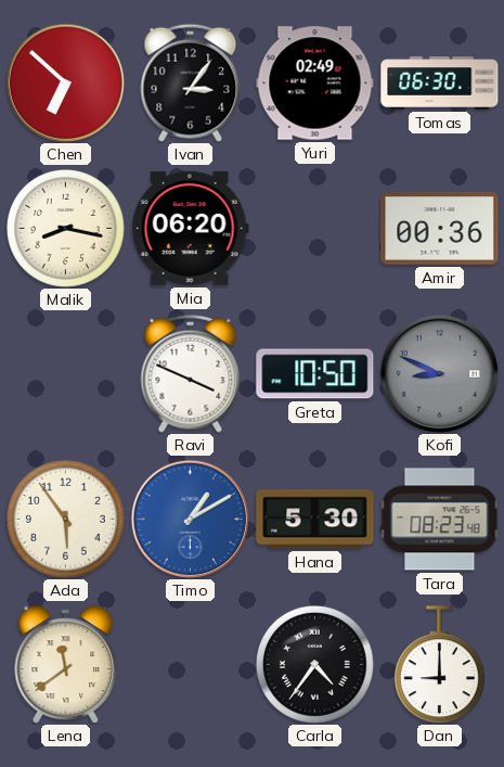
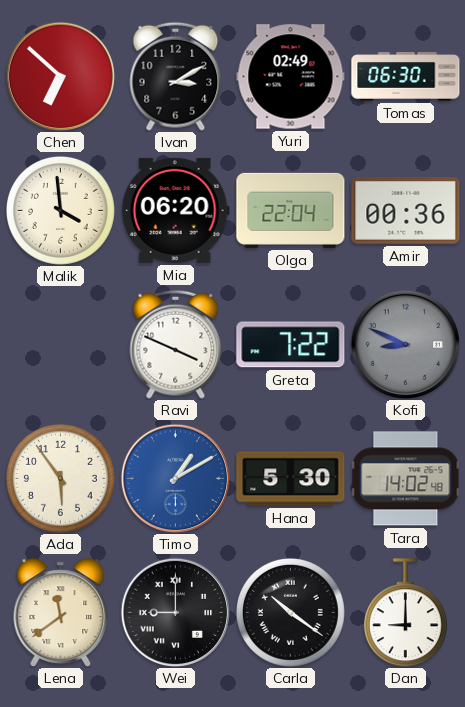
Ivan: 3:06 -> 3:10 (176, 76)
Malik: 8:17 -> 3:59 (60, 210)
Olga: none -> 22:04 (291, 210)
Greta: 10:50 -> 7:22 (291, 345)
Tara: 08:23 -> 14:02 (405, 479)
Wei: none -> 9:00 (175, 612)
Carla: 4:36 -> 10:21 (290, 612)
